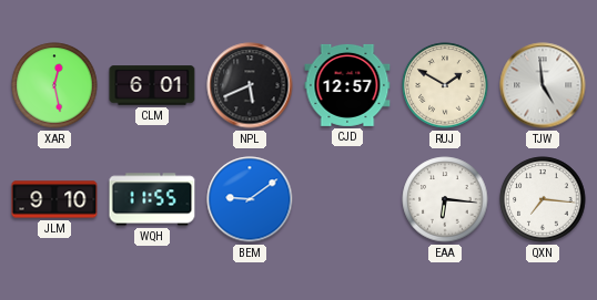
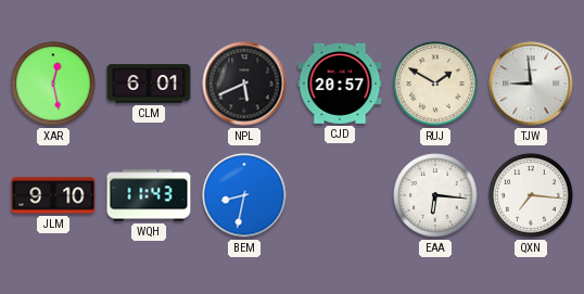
CJD: 12:57 -> 20:57 (340, 84)
TJW: 4:59 -> 8:59 (531, 84)
WQH: 11:55 -> 11:43 (149, 195)
BEM: 9:09 -> 8:32 (244, 195)
